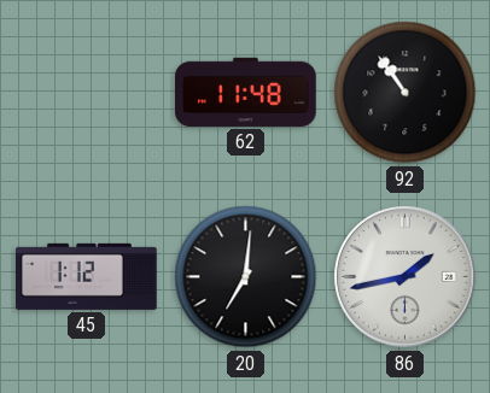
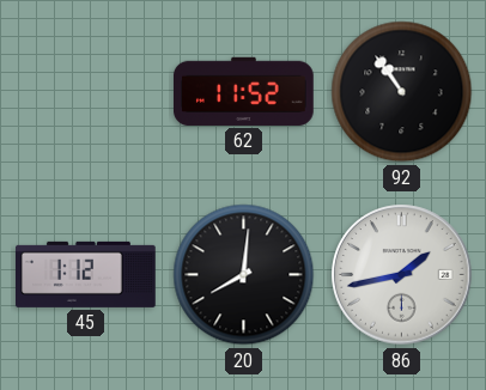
62: 11:48 -> 11:52 (244, 91)
20: 7:01 -> 8:01 (244, 275)
